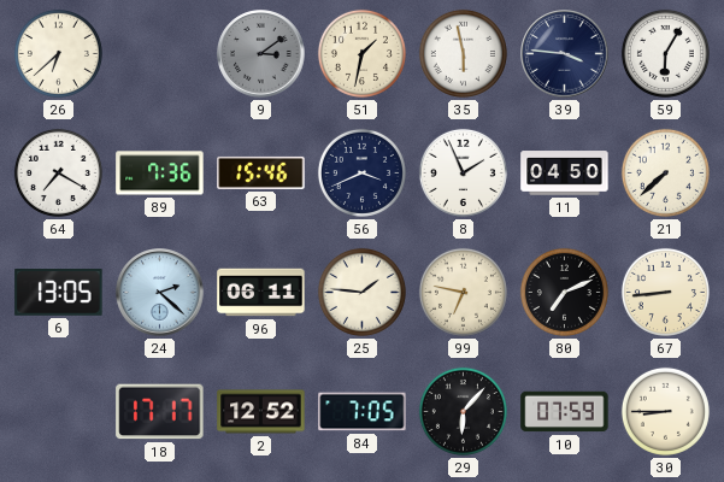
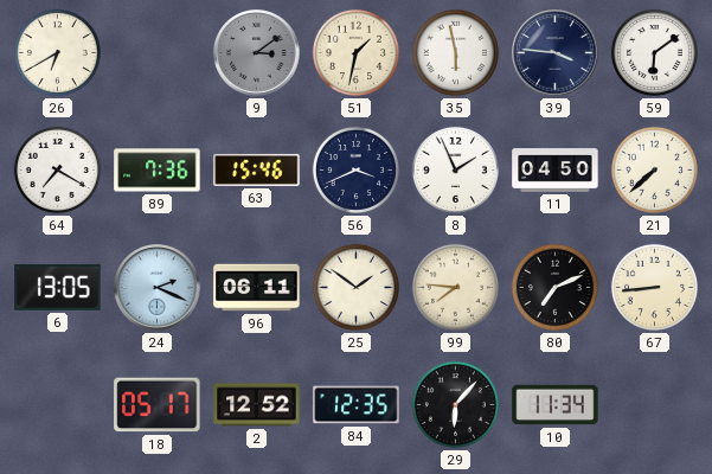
26: 6:38 -> 6:40 (57, 52)
59: 6:05 -> 6:09 (654, 52)
24: 2:22 -> 2:19 (158, 288)
25: 1:46 -> 1:51 (355, 287)
99: 6:47 -> 7:46 (455, 287)
18: 17:17 -> 05:17 (158, 405)
84: 7:05 -> 12:35 (357, 405)
10: 07:59 -> 11:34 (556, 405)
30: 8:45 -> none (665, 411)
